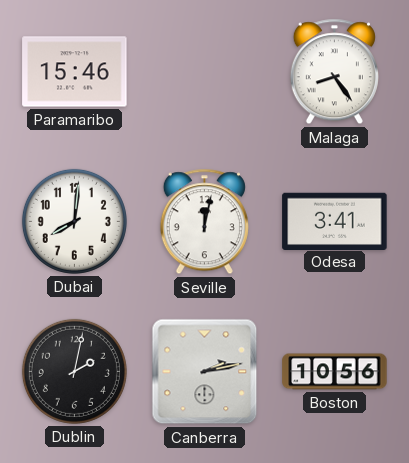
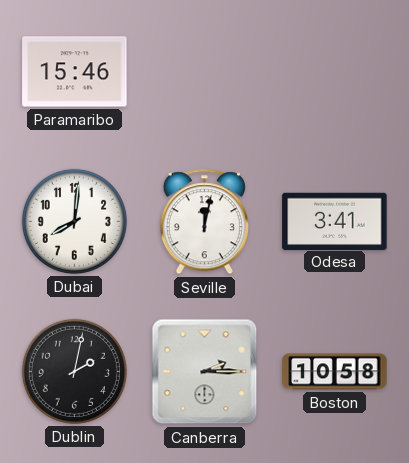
Malaga: 8:24 -> none (334, 72)
Canberra: 2:13 -> 2:15 (205, 372)
Boston: 10:56 -> 10:58 (335, 372)
